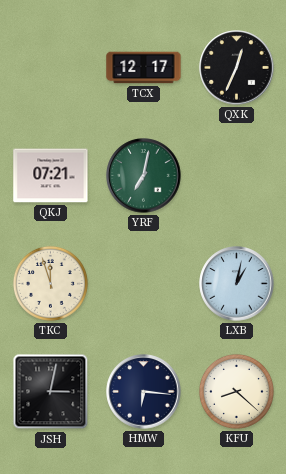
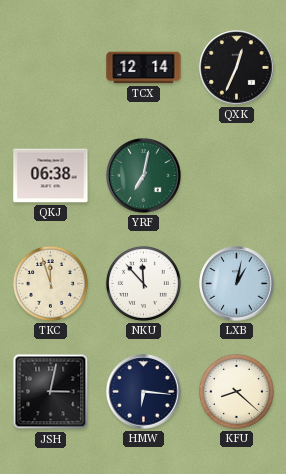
TCX: 12:17 -> 12:14 (144, 68)
QKJ: 07:21 -> 06:38 (51, 176)
NKU: none -> 11:53 (143, 283)
